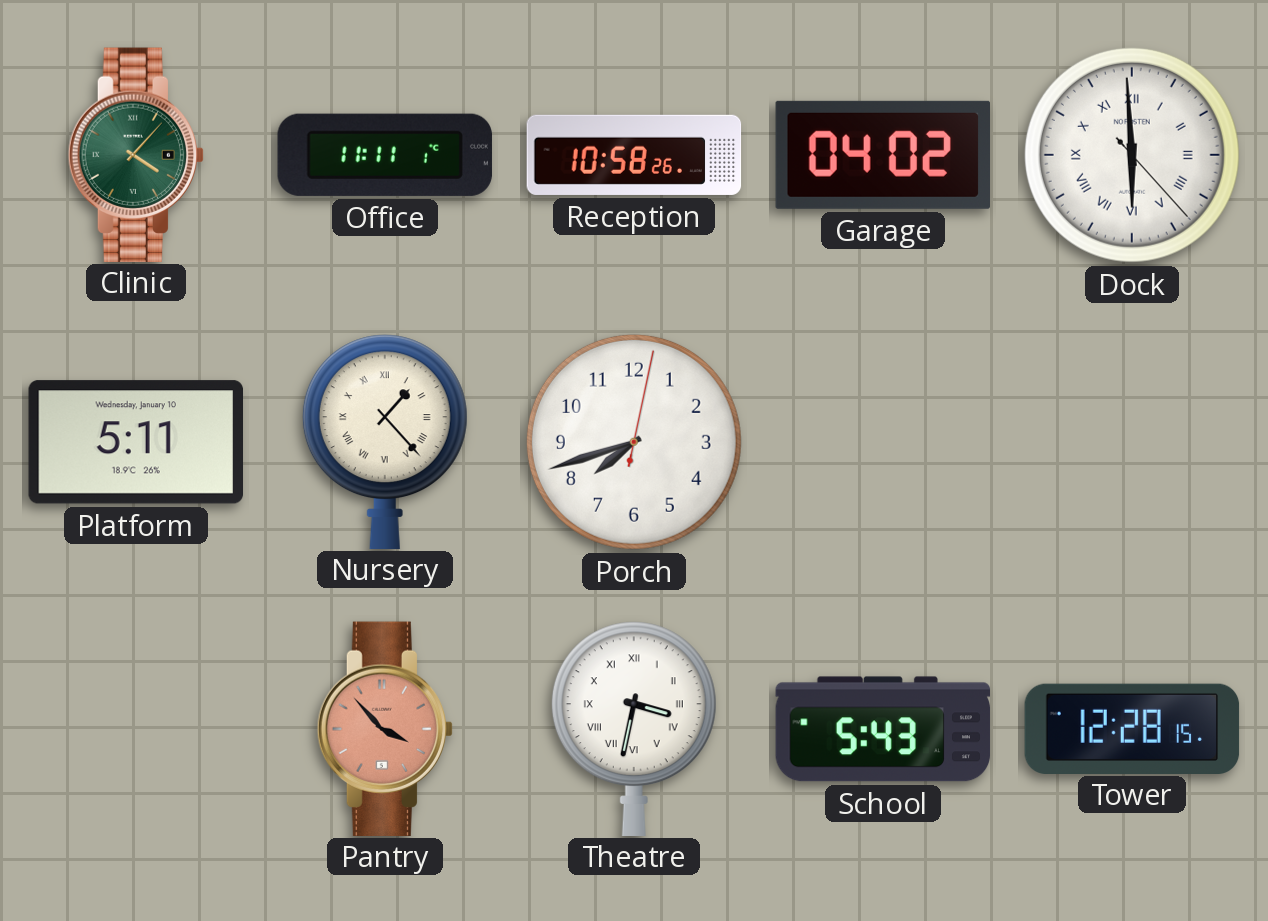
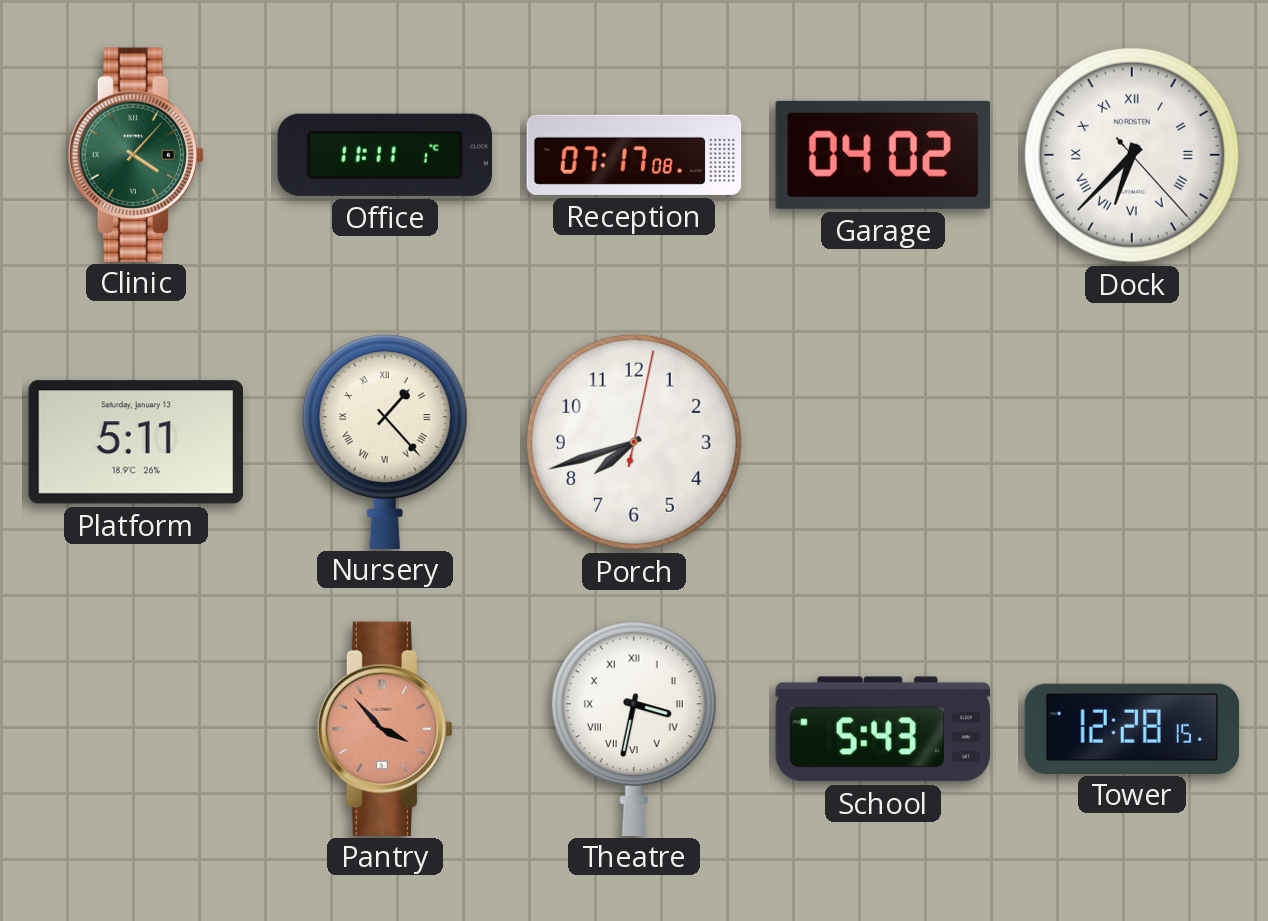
Reception: 10:58 -> 07:17 (634, 155)
Dock: 5:59 -> 6:37 (1132, 155)
Platform date: Wednesday, January 10 -> Saturday, January 13 (135, 442)
